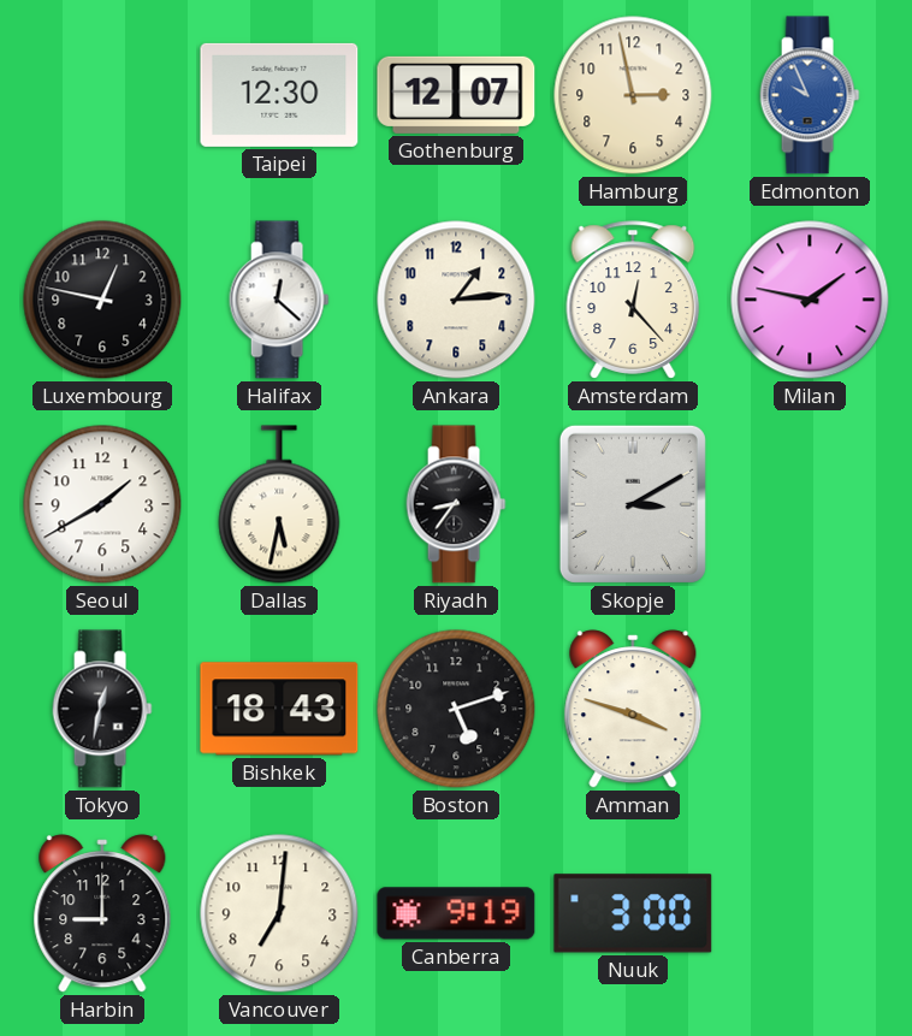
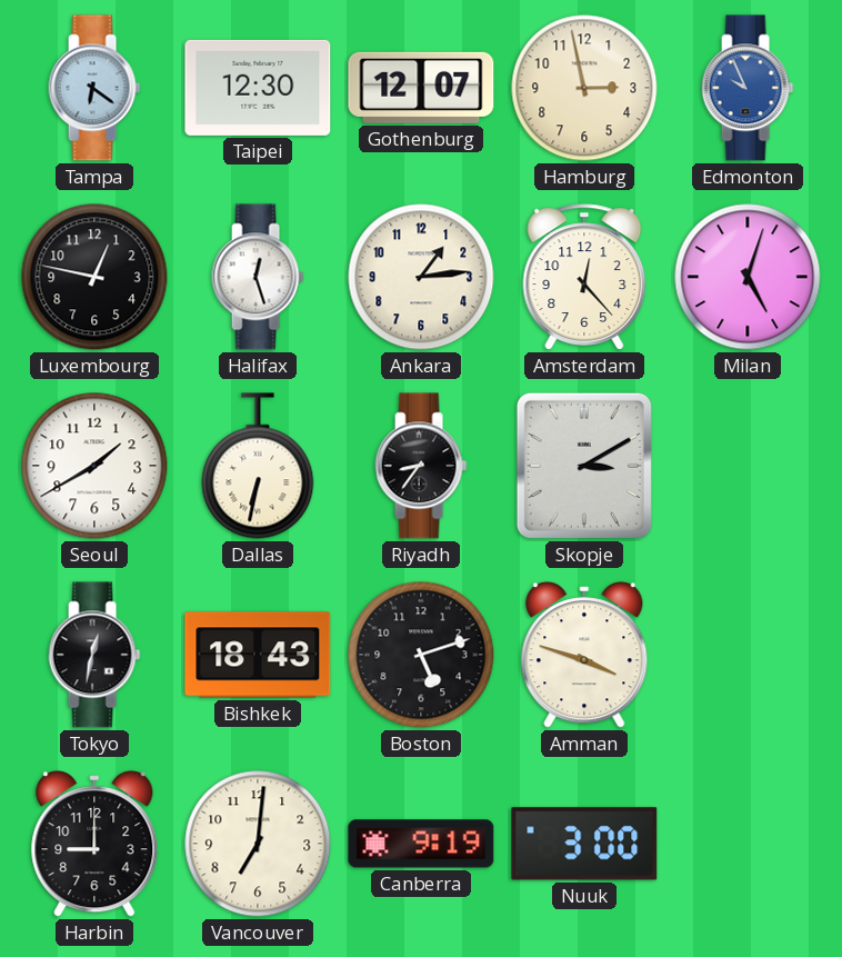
Tampa: none -> 6:21 (94, 88)
Halifax: 12:22 -> 12:27 (258, 277)
Milan: 1:47 -> 5:03 (748, 277)
Dallas: 5:32 -> 6:32 (258, 466)
